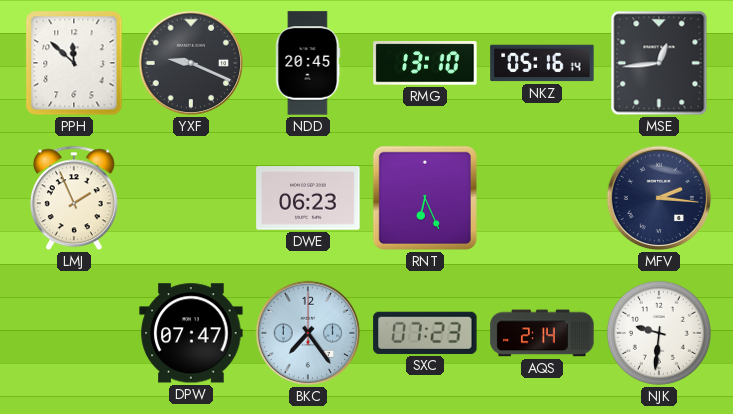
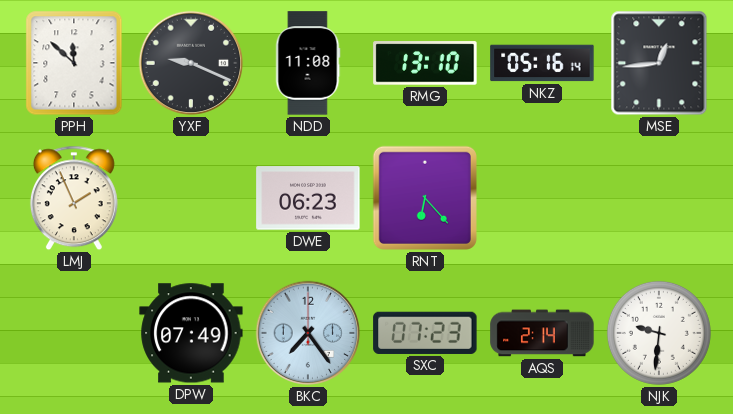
NDD: 20:45 -> 11:08 (308, 63)
RNT: 6:26 -> 6:23 (425, 198)
MFV: 2:16 -> none (659, 198)
DPW: 07:47 -> 07:49 (191, 333)
